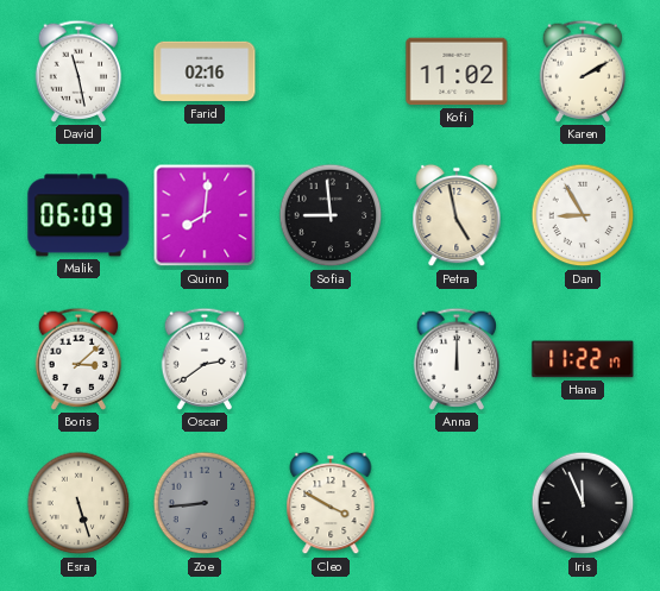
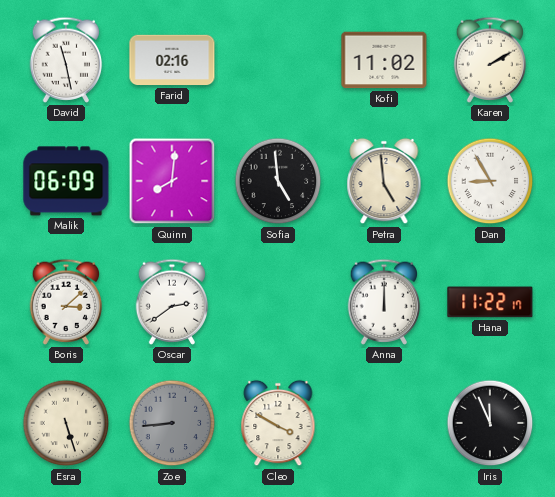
Sofia: 8:59 -> 4:59 (278, 181)
Petra: 4:58 -> 4:59 (384, 181)
